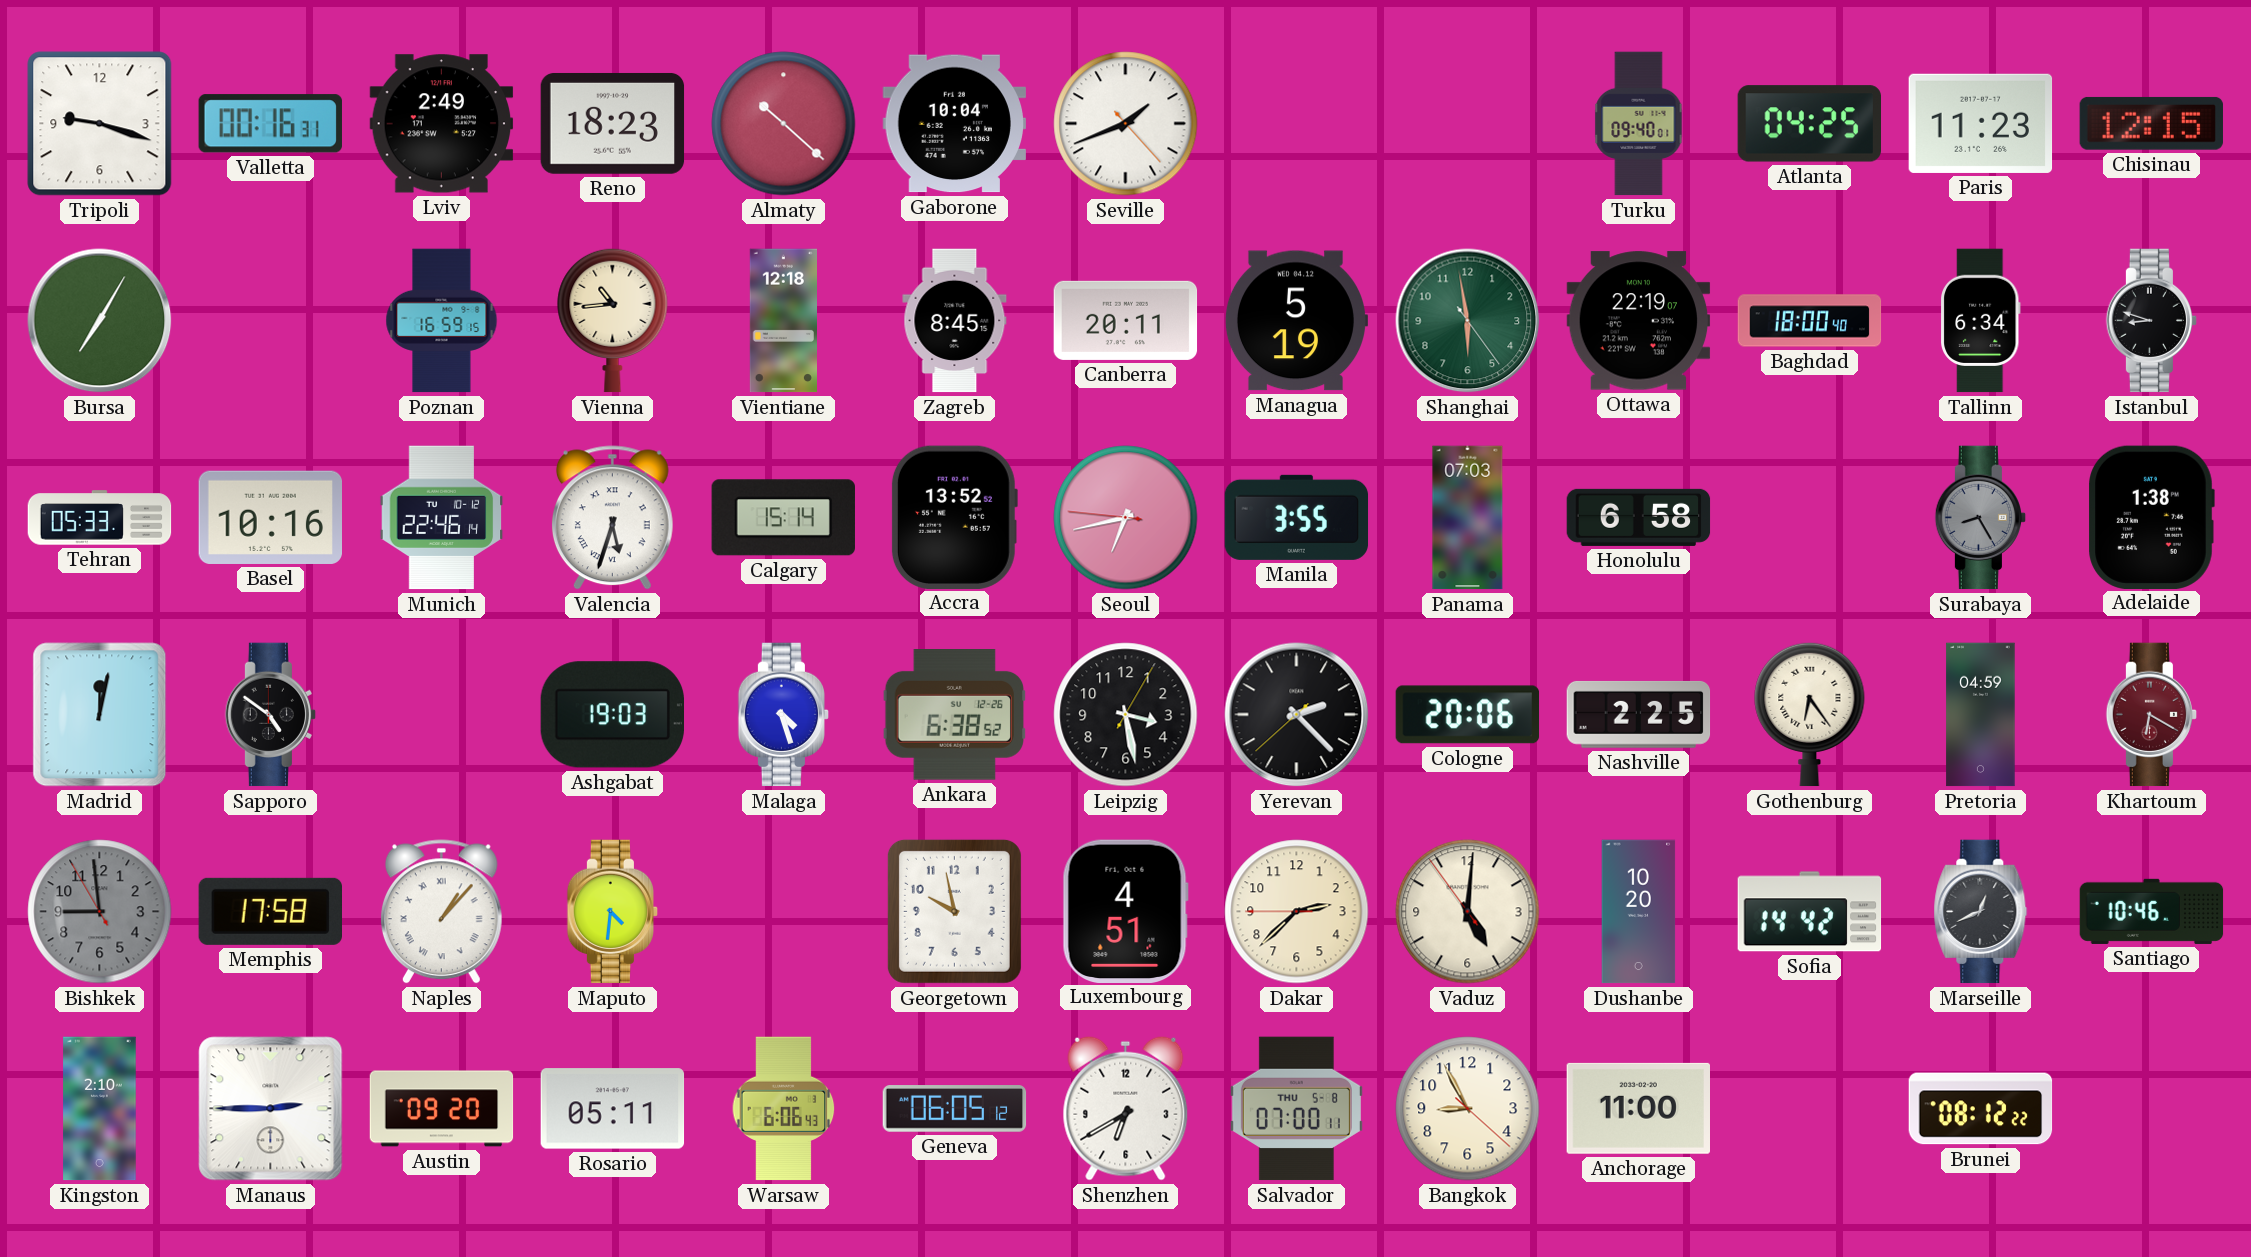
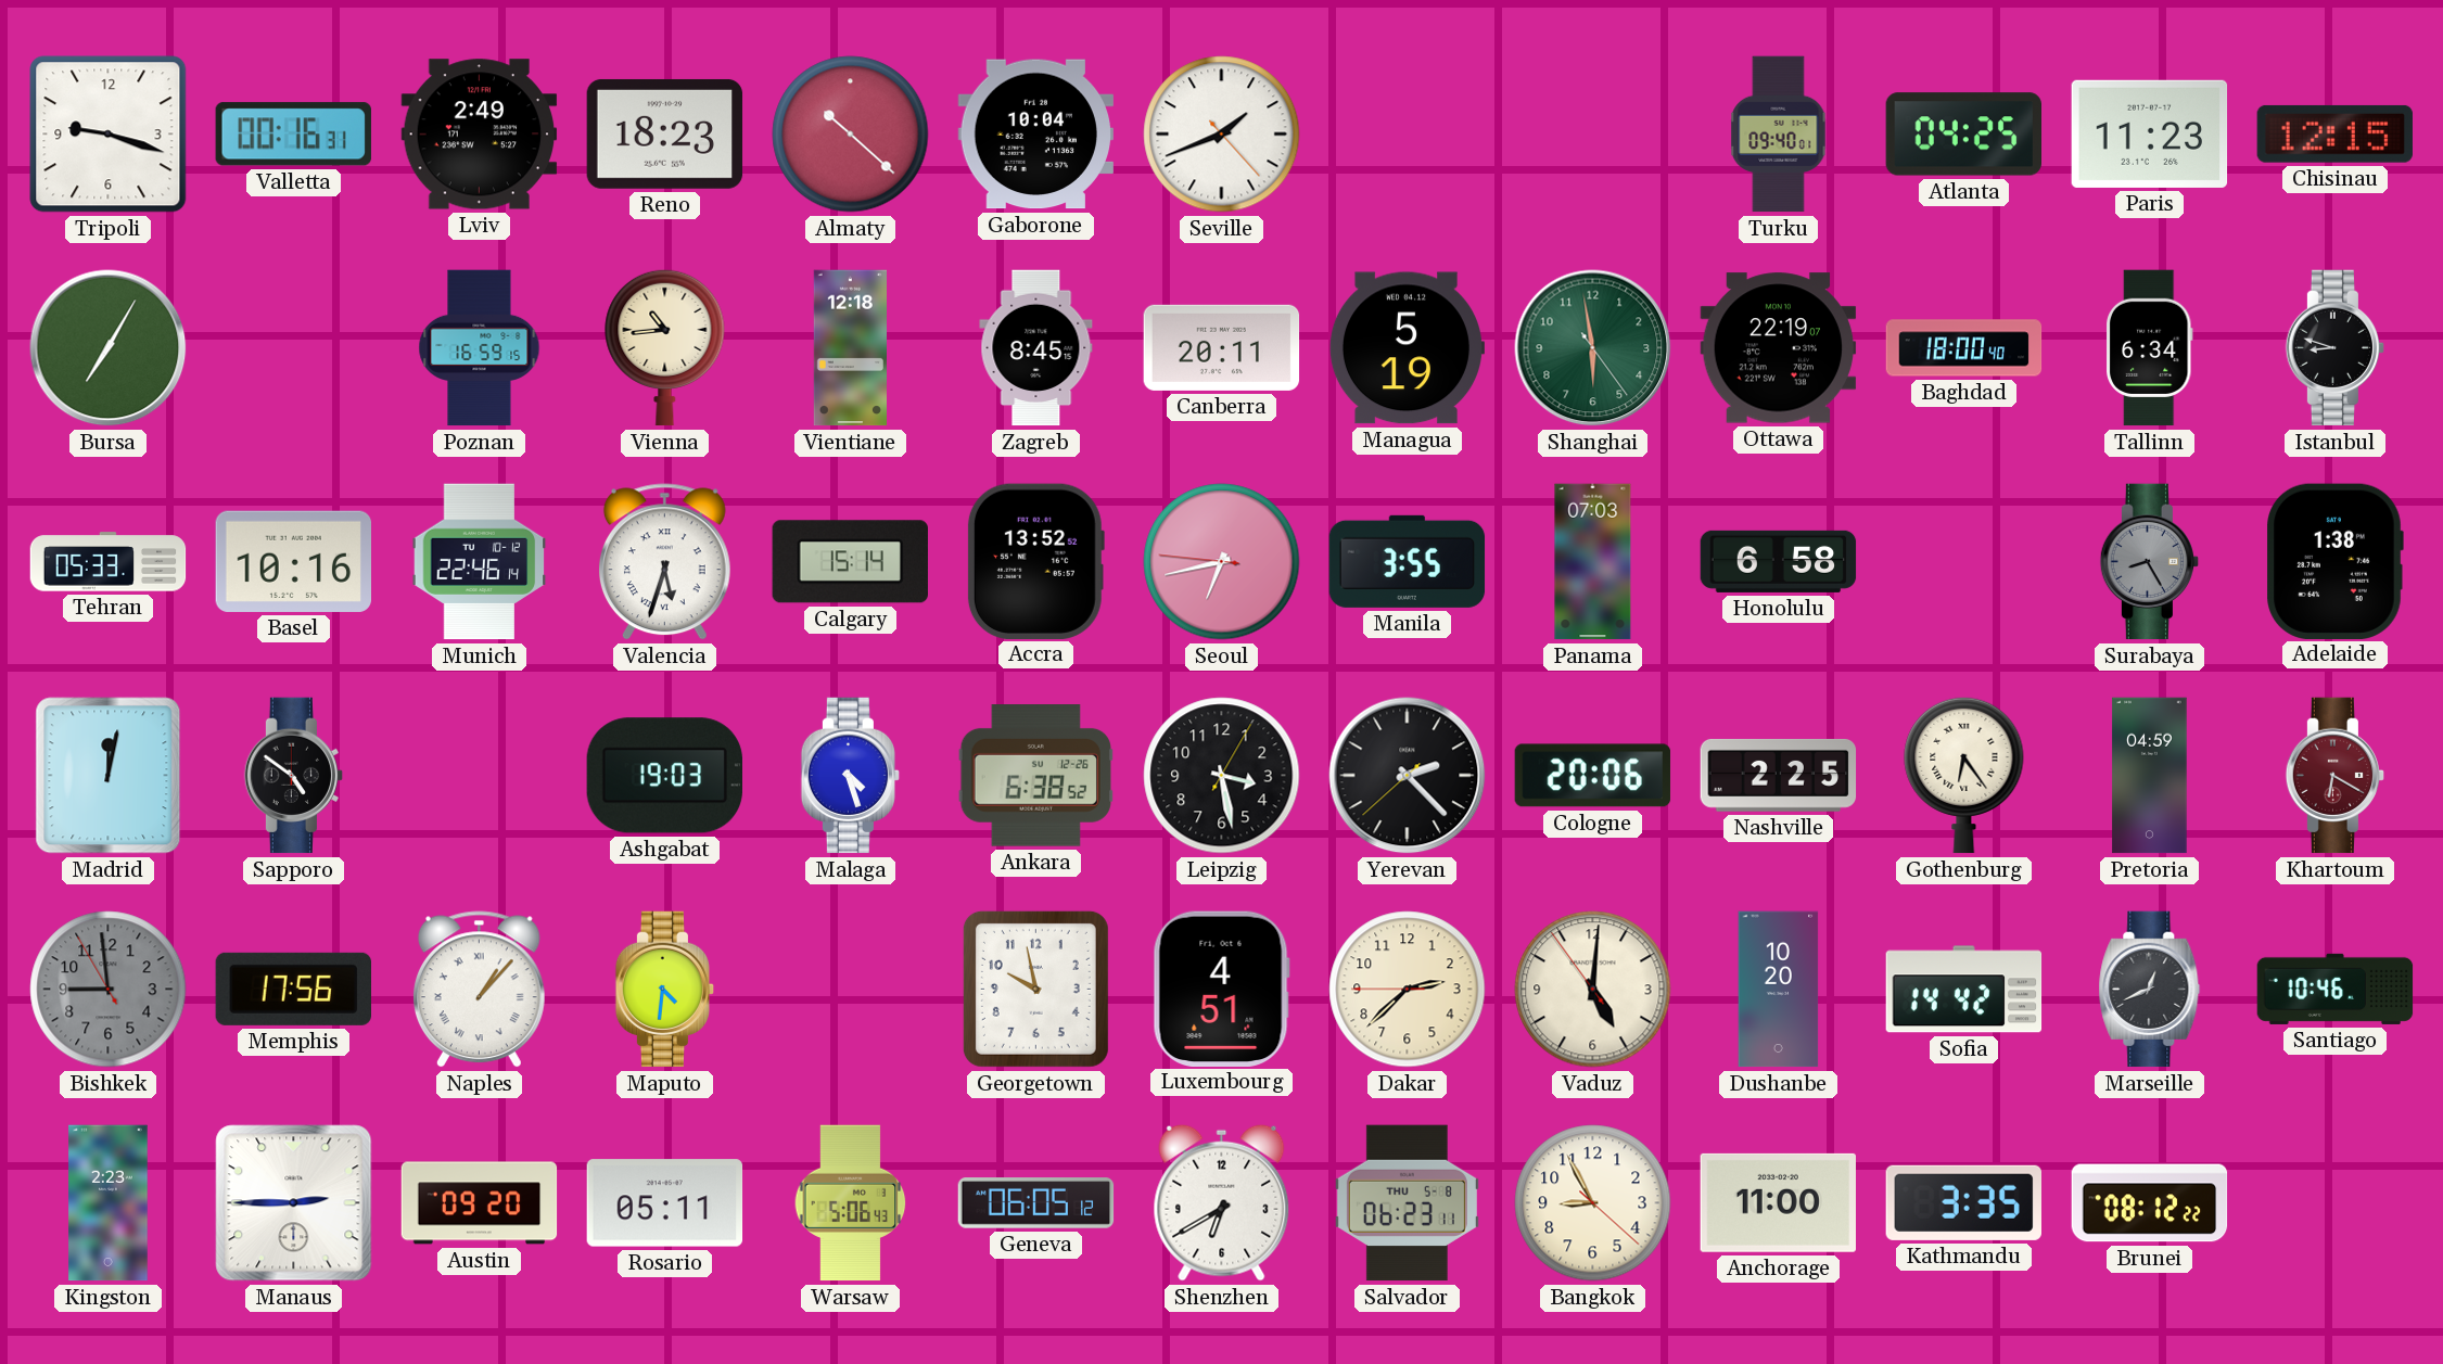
Memphis: 17:58 -> 17:56 (293, 989)
Kingston: 2:10 -> 2:23 (109, 1203)
Warsaw: 6:06 -> 5:06 (851, 1203)
Salvador: 07:00 -> 06:23 (1407, 1203)
Kathmandu: none -> 3:35 (1963, 1202)
